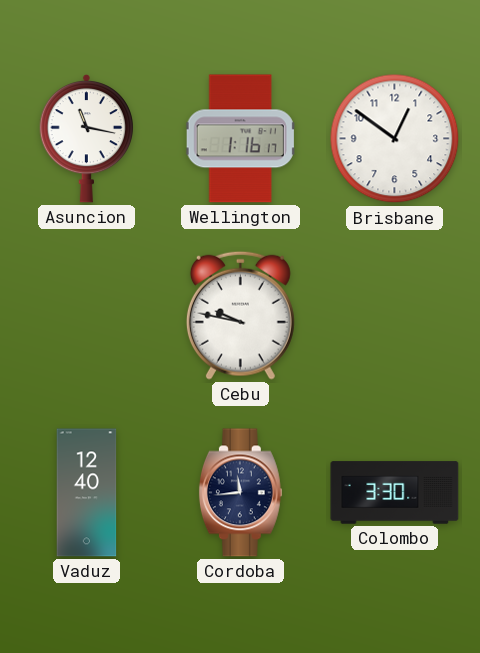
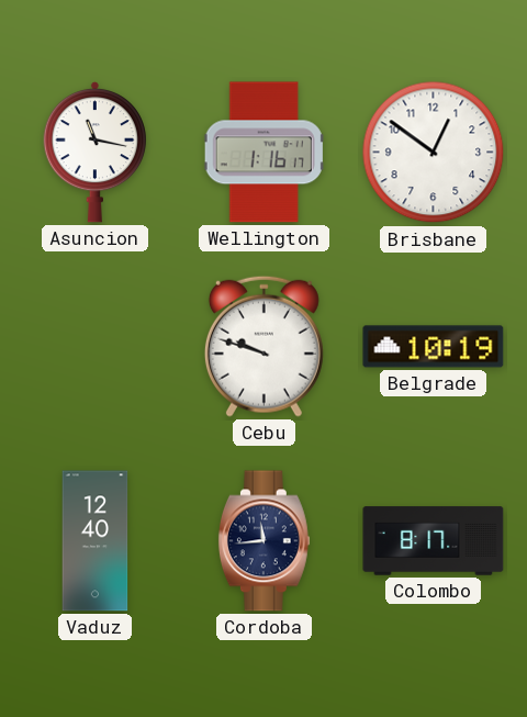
Cebu: 9:47 -> 9:48 (263, 346)
Belgrade: none -> 10:19 (434, 347)
Colombo: 3:30 -> 8:17 (434, 541)
